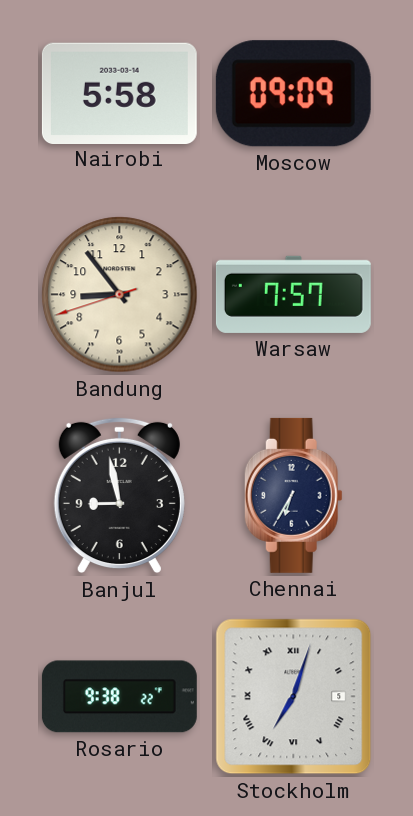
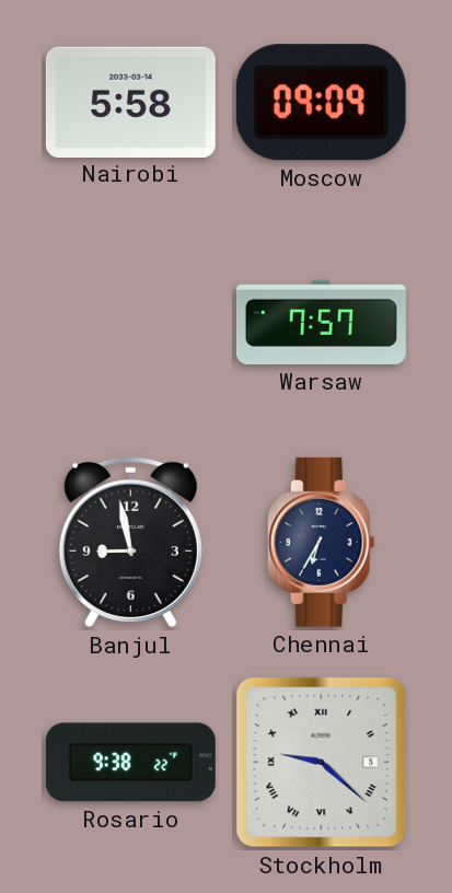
Bandung: 8:53 -> none (120, 295)
Stockholm: 7:03 -> 9:22 (322, 763)
